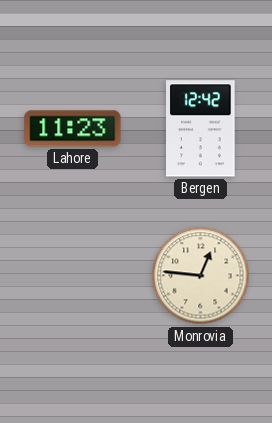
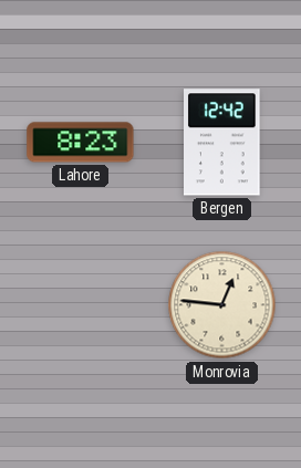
Lahore: 11:23 -> 8:23 (81, 143)
